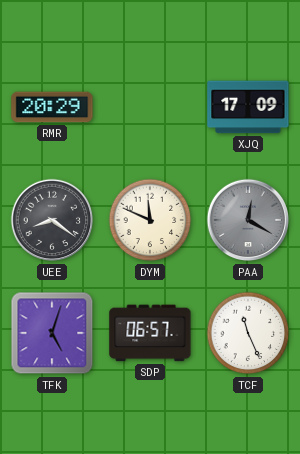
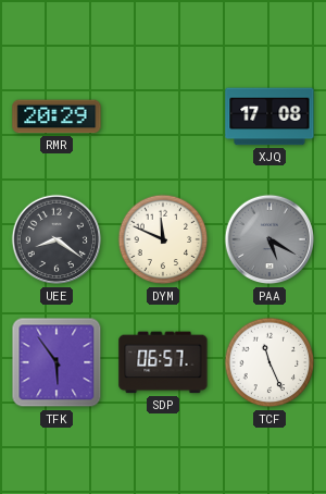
XJQ: 17:09 -> 17:08 (269, 116)
PAA: 12:20 -> 5:20 (269, 239)
TFK: 5:03 -> 5:54 (57, 362)
